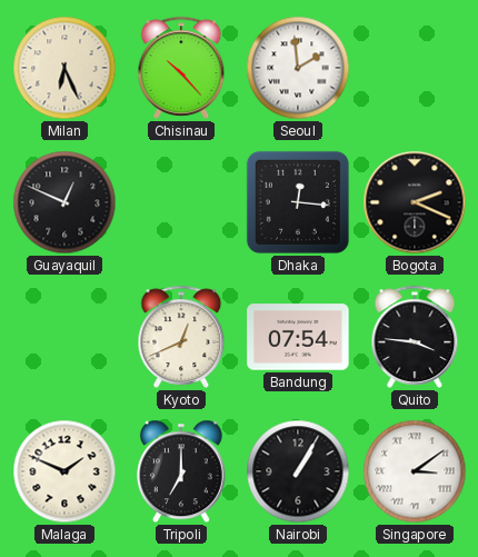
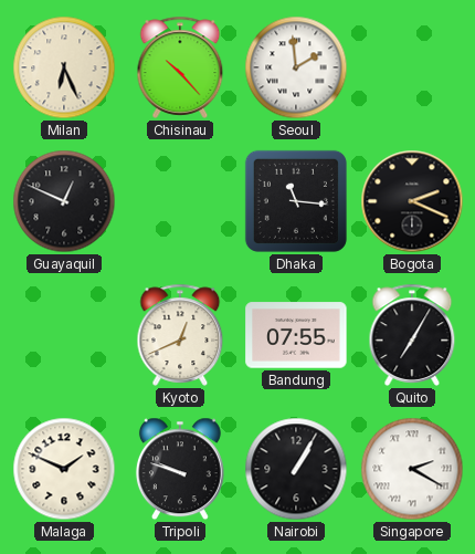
Dhaka: 12:16 -> 11:16 (296, 201)
Bandung: 07:54 -> 07:55 (296, 335)
Quito: 3:46 -> 7:05 (412, 335)
Tripoli: 7:00 -> 9:48 (180, 469)
Singapore: 3:09 -> 2:20 (412, 469)
